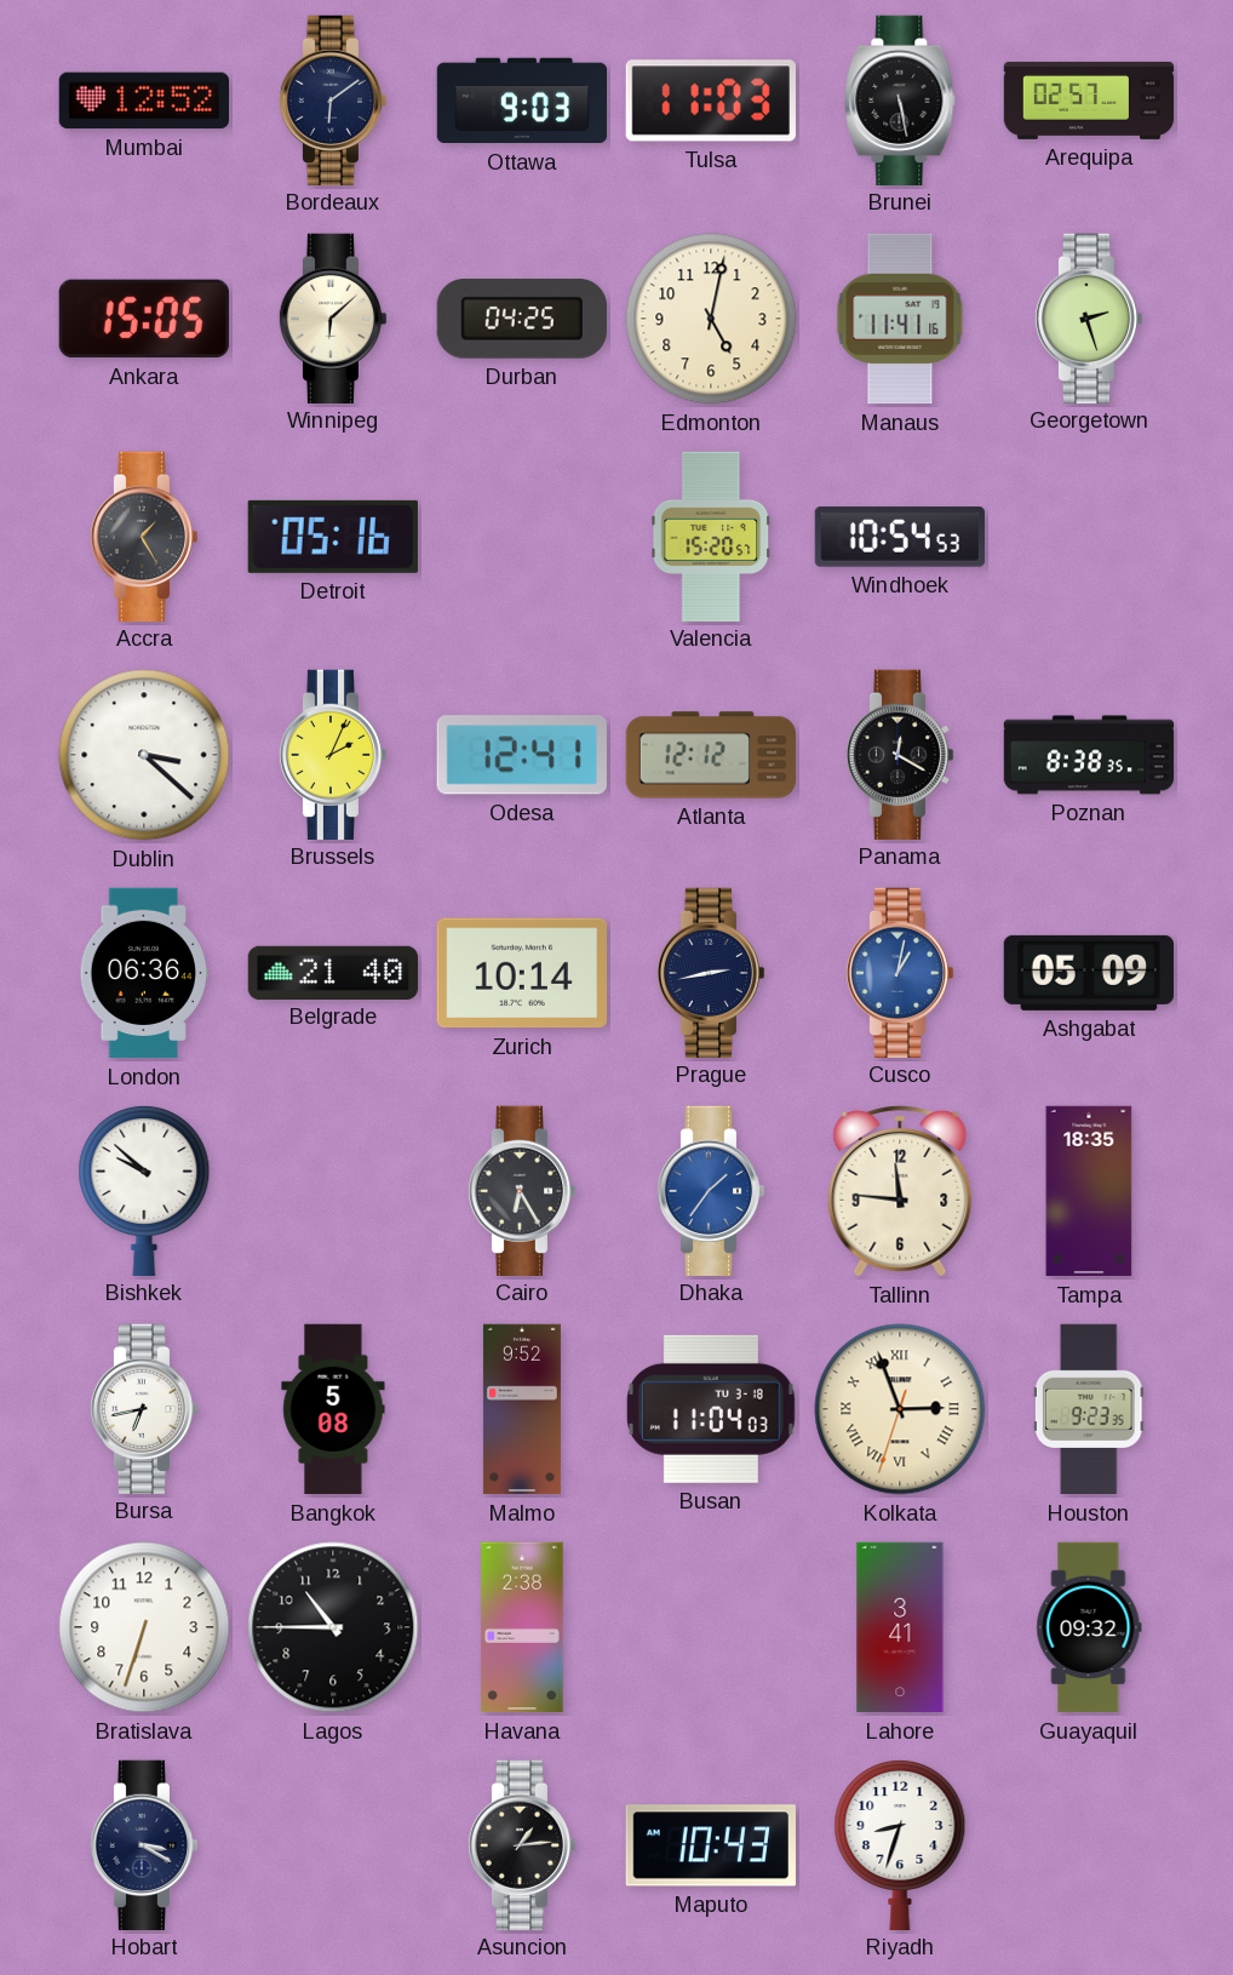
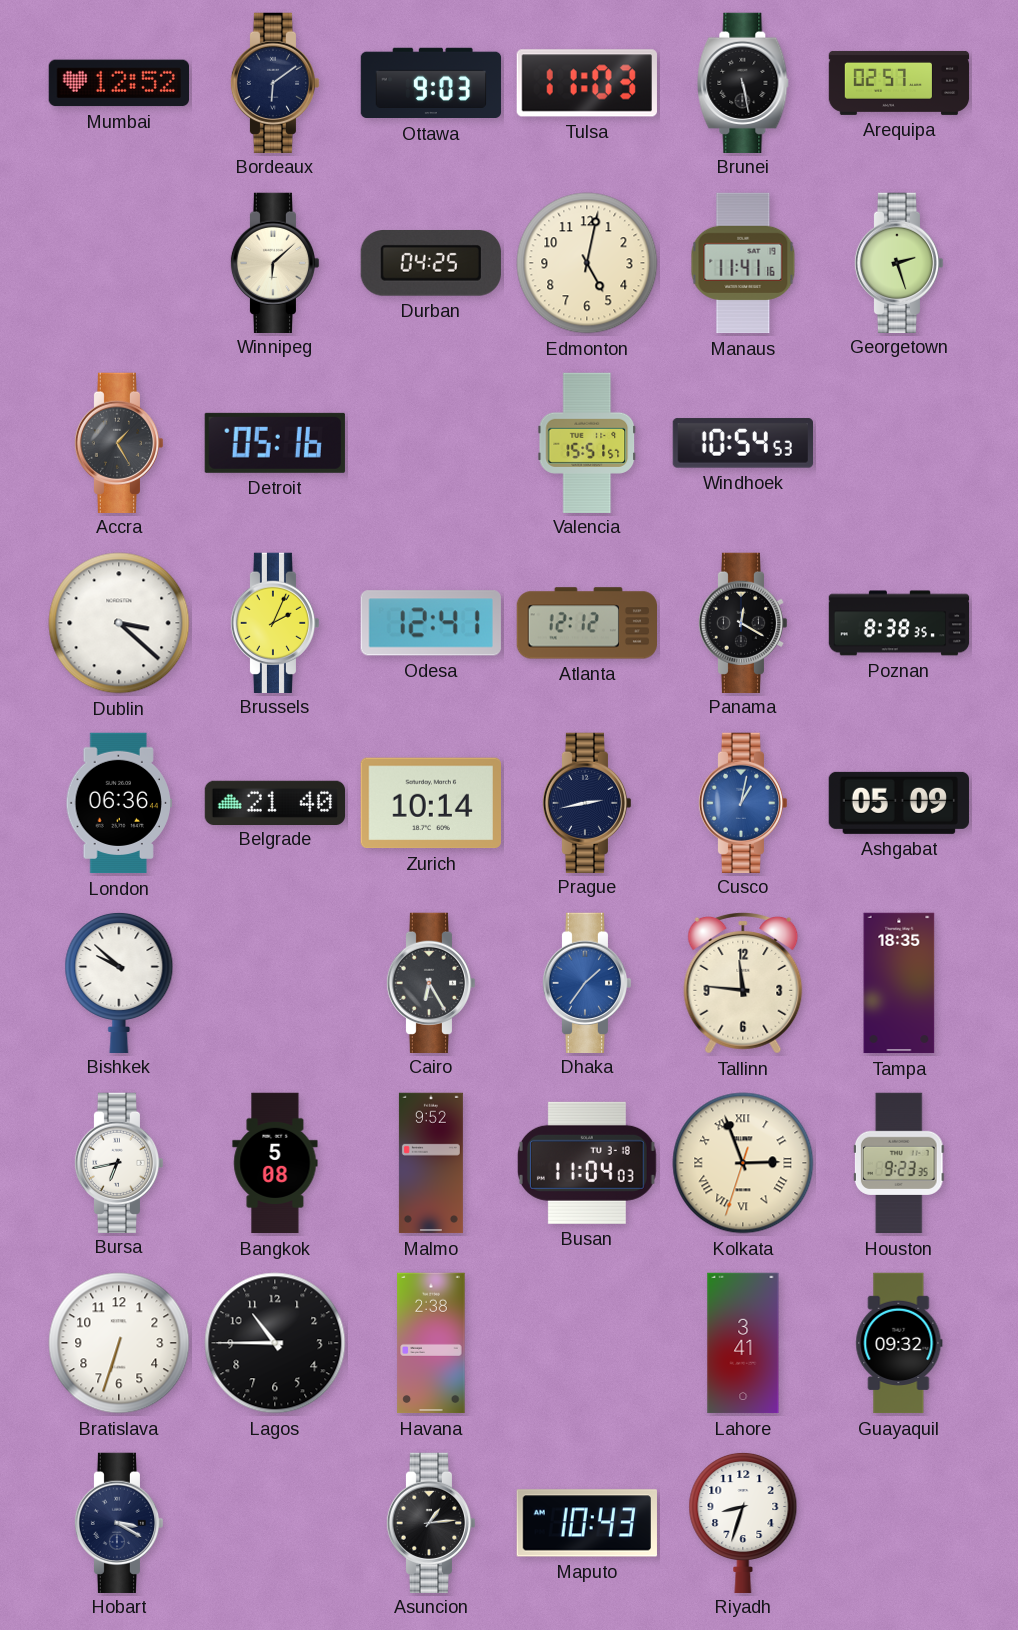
Ankara: 15:05 -> none (144, 319)
Valencia: 15:20 -> 15:51 (587, 442)
